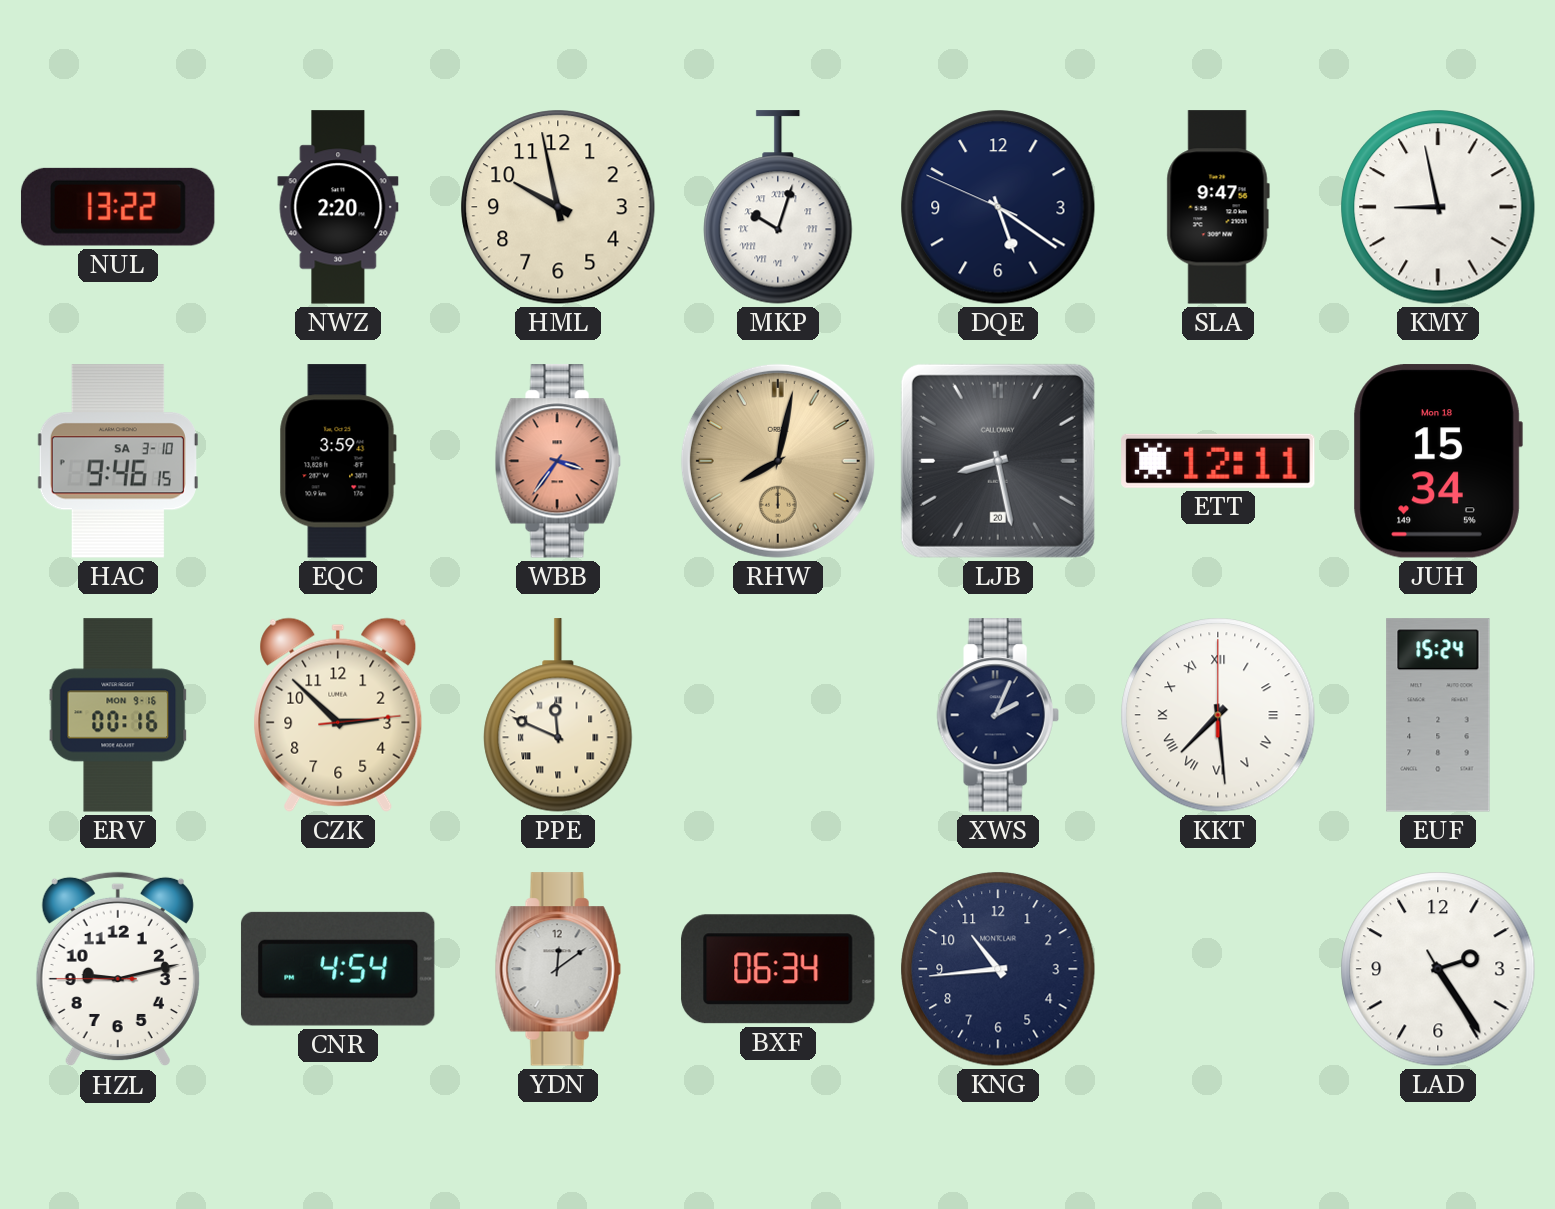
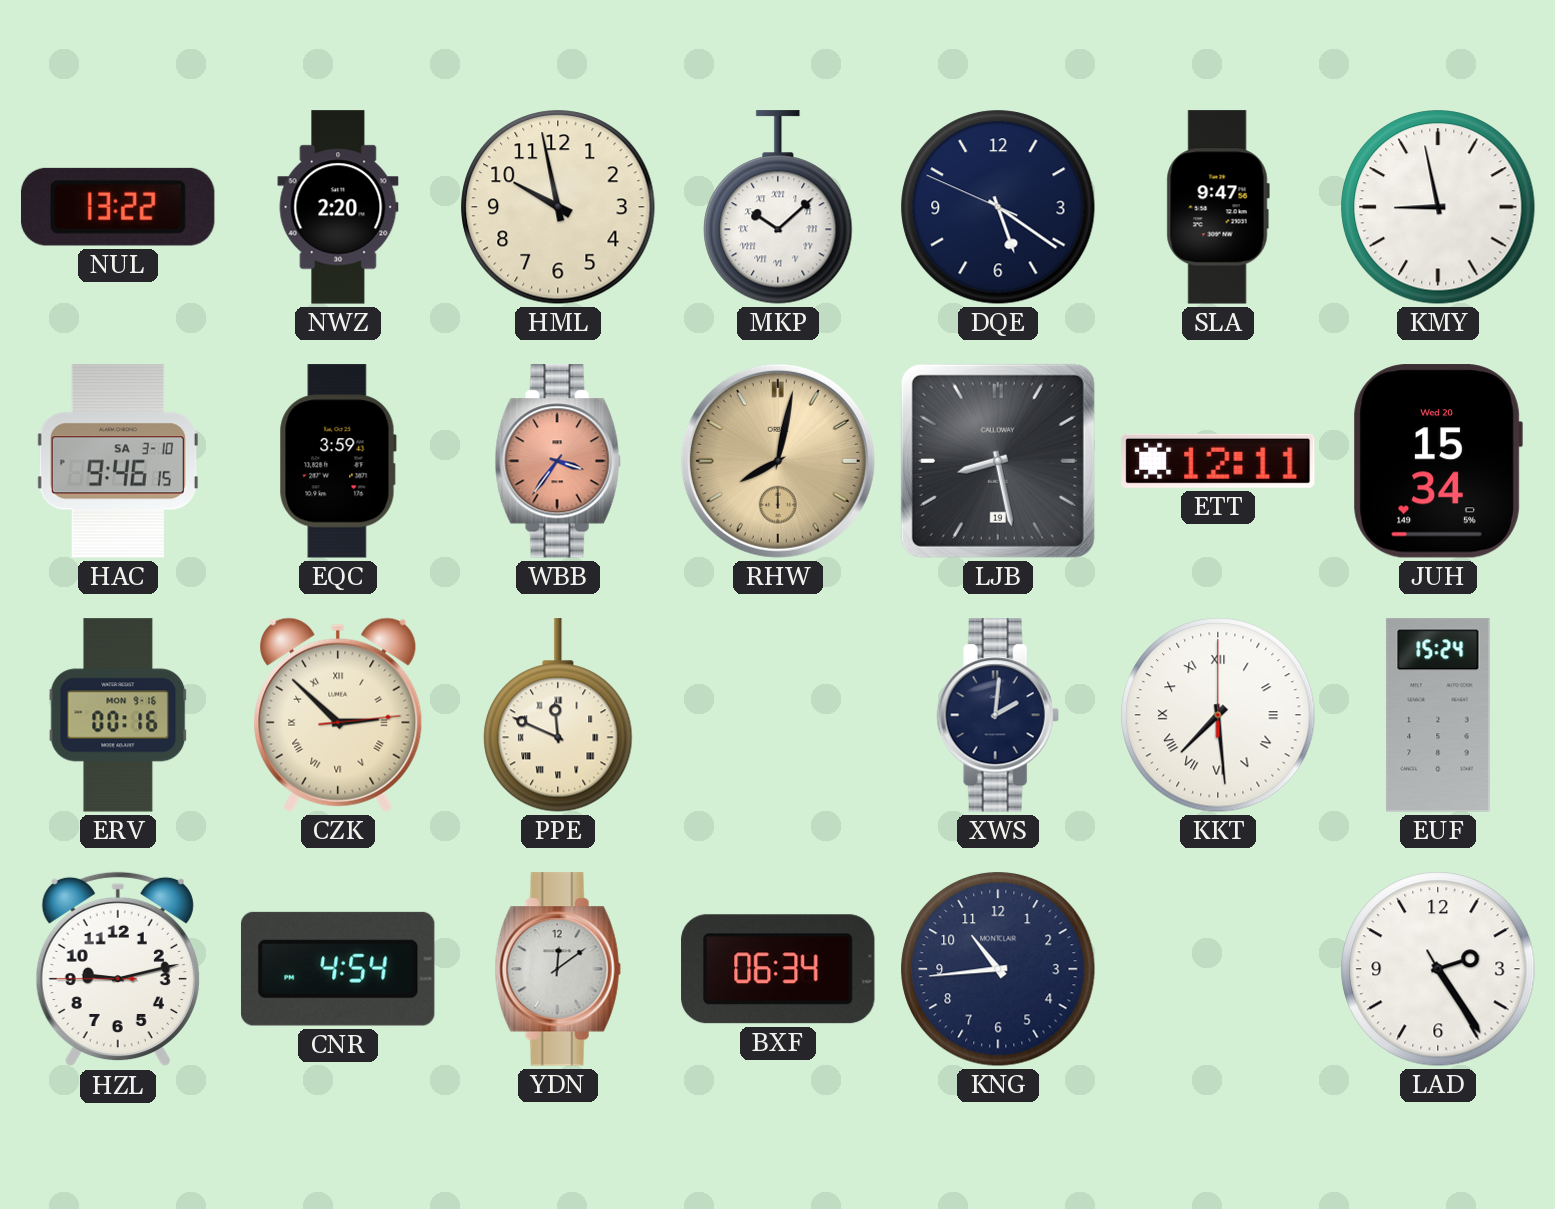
MKP: 10:03 -> 10:08 (778, 207)
LJB date: 20 -> 19 (998, 461)
JUH date: Mon 18 -> Wed 20 (1438, 461)
CZK numerals: Arabic -> Roman (338, 715)
XWS: 2:04 -> 2:01 (998, 715)
